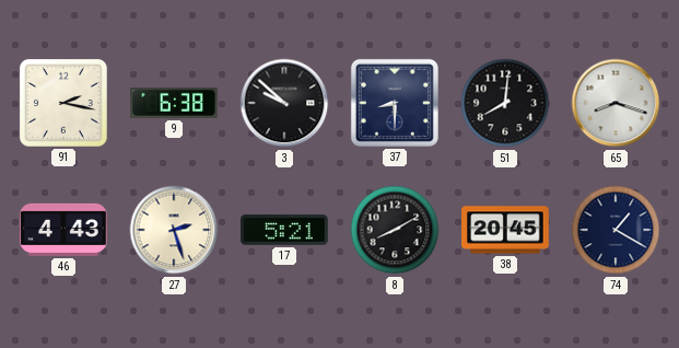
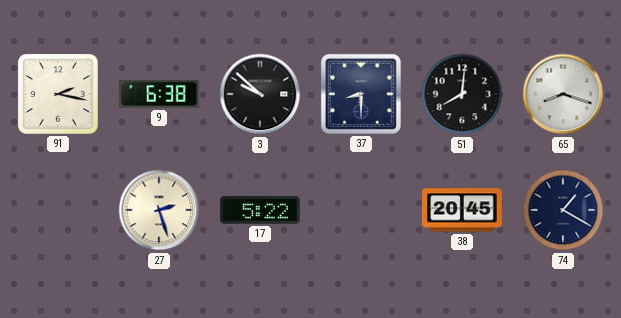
46: 4:43 -> none (63, 230)
17: 5:21 -> 5:22 (260, 210)
8: 8:10 -> none (395, 230)
